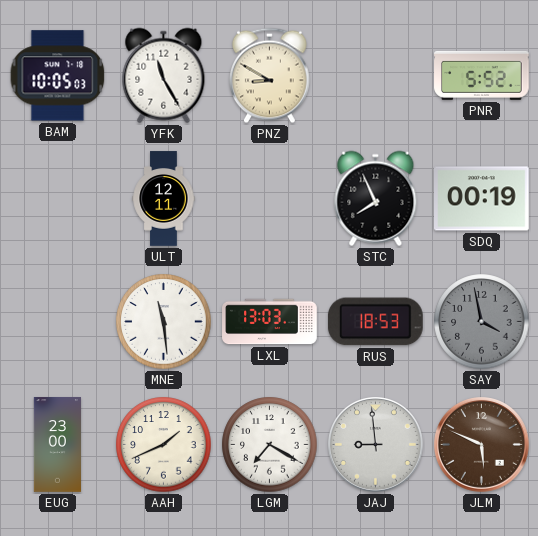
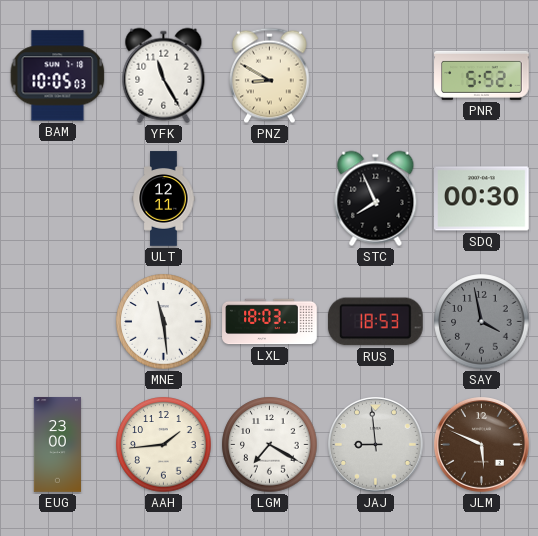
SDQ: 00:19 -> 00:30 (482, 199)
LXL: 13:03 -> 18:03 (270, 322)
AAH: 1:41 -> 1:44 (164, 445)
